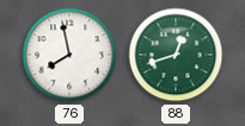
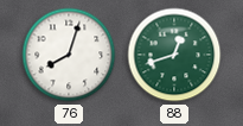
76: 7:58 -> 8:03 (69, 55)
